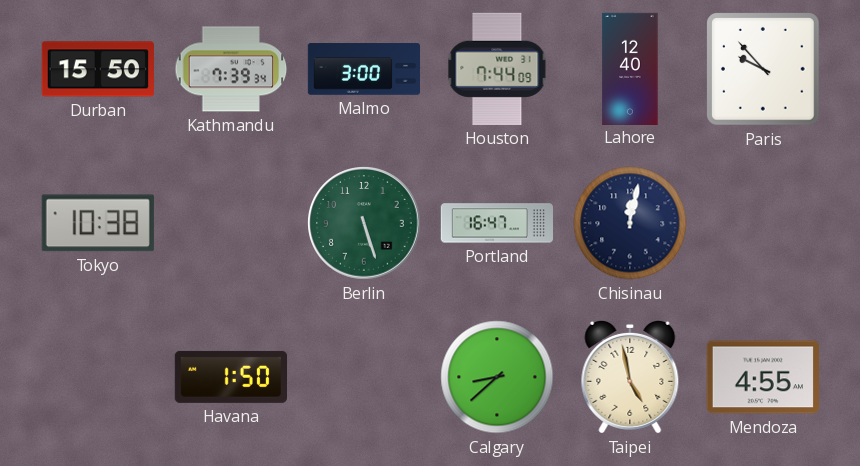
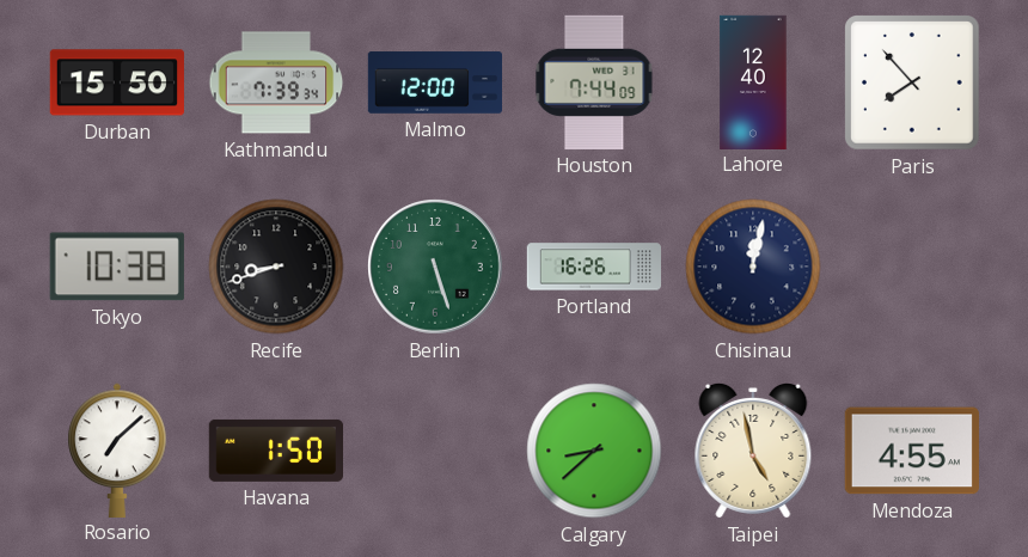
Malmo: 3:00 -> 12:00 (434, 82)
Paris: 9:53 -> 7:53 (913, 84)
Recife: none -> 8:42 (276, 267)
Portland: 16:47 -> 16:26 (593, 267)
Rosario: none -> 7:08 (117, 449)
